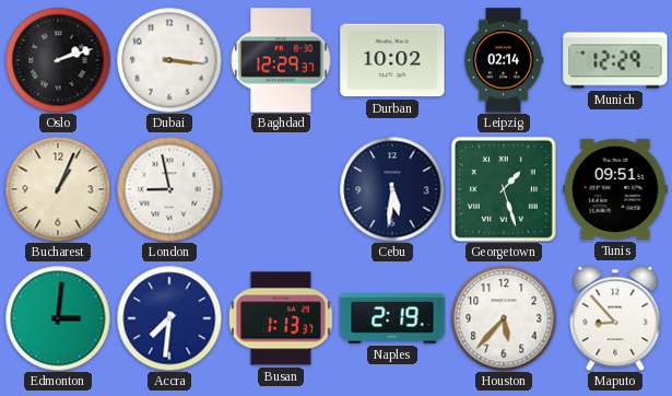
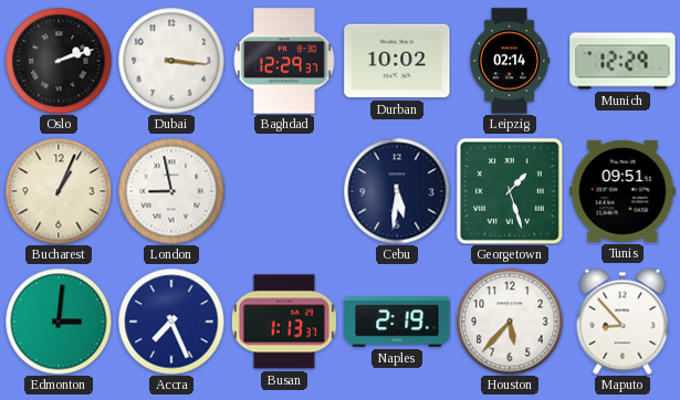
Accra: 7:31 -> 7:26 (171, 322)
